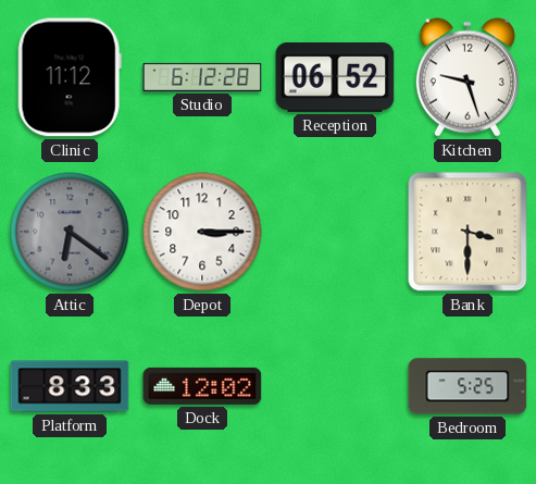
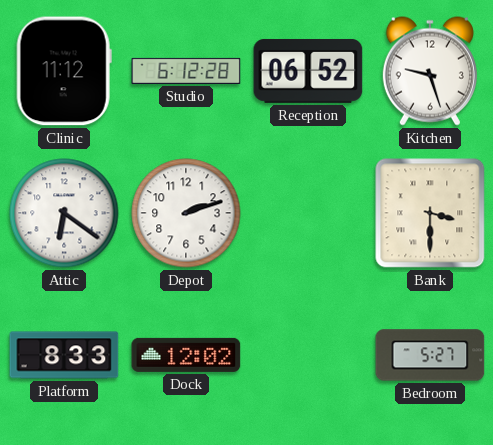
Attic dial: grey -> white (64, 213)
Depot: 3:15 -> 2:12 (186, 213)
Bedroom: 5:25 -> 5:27 (430, 355)
